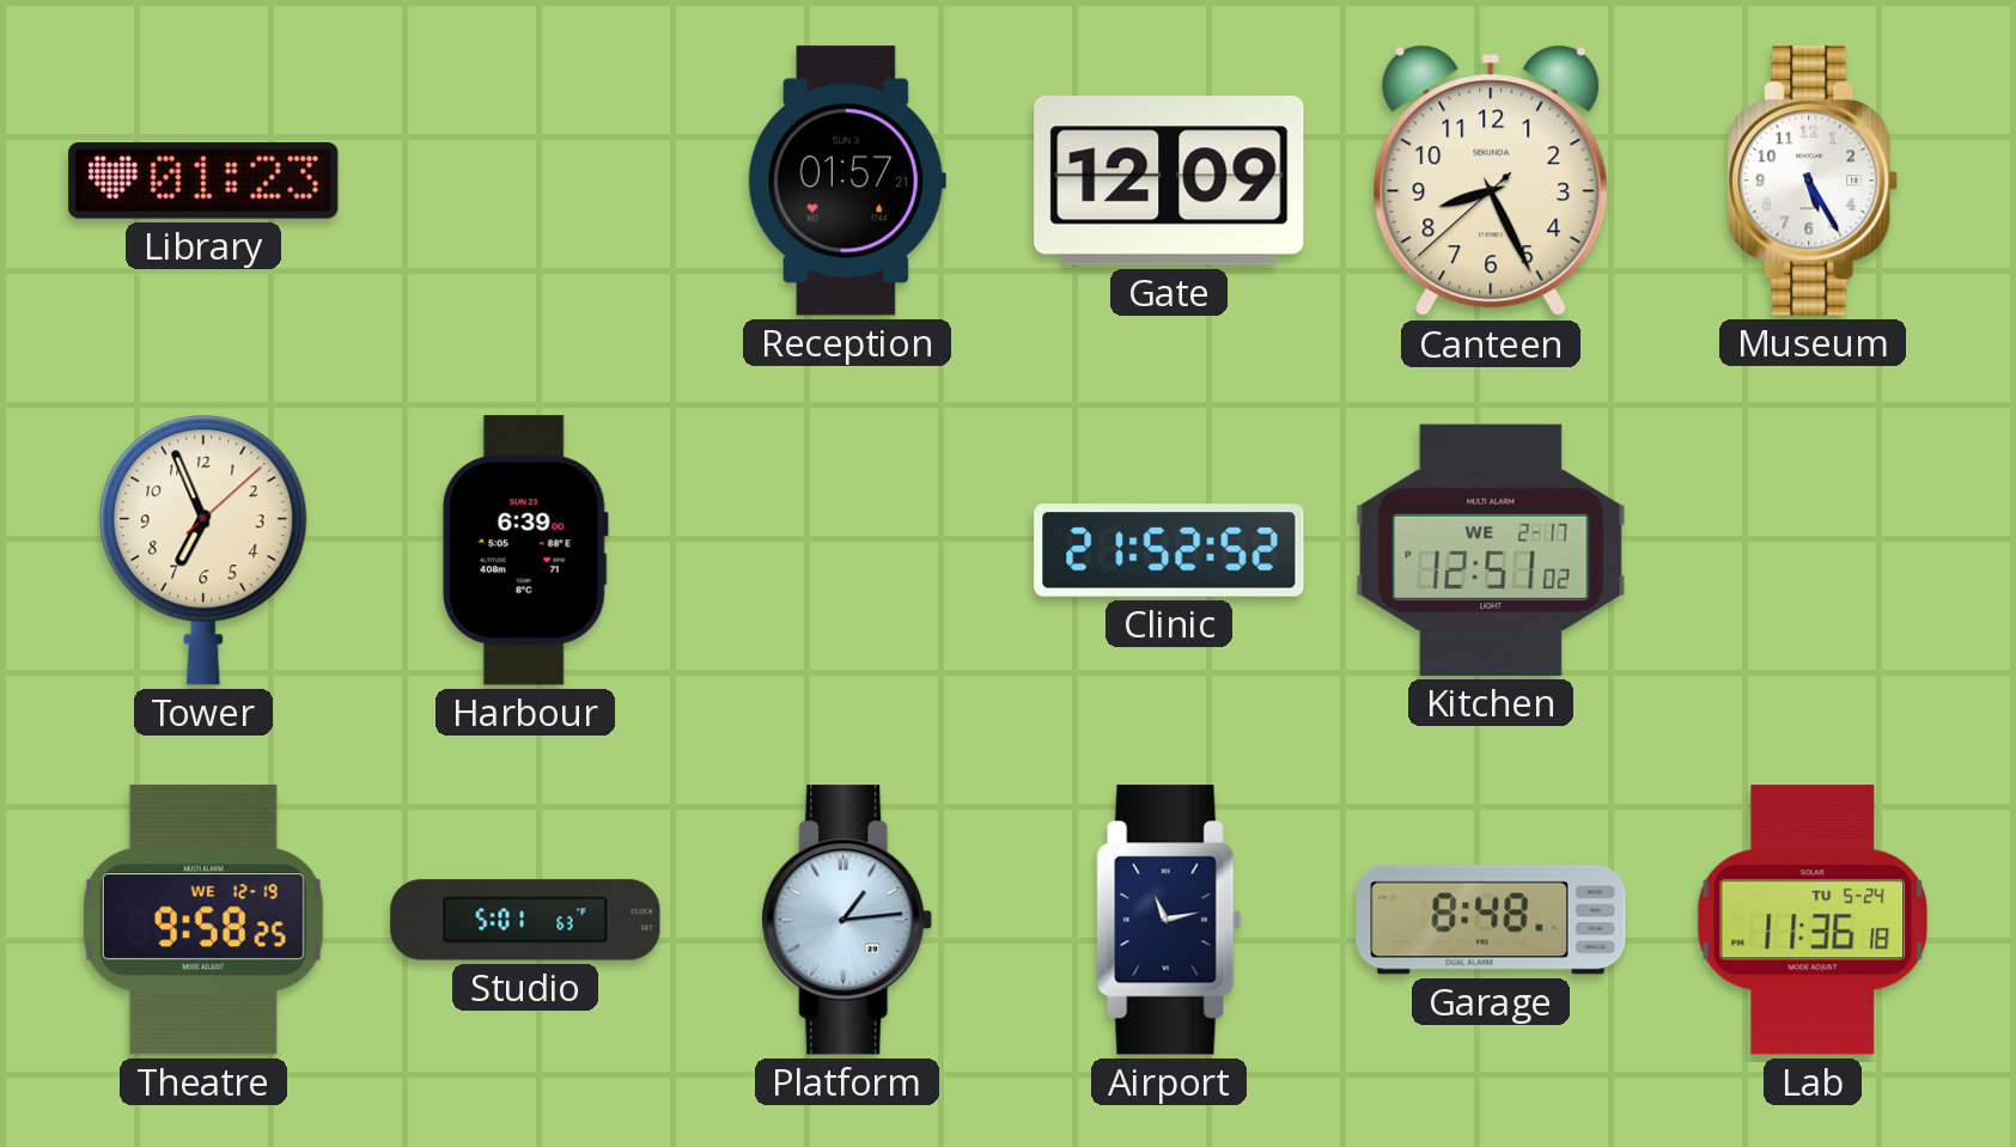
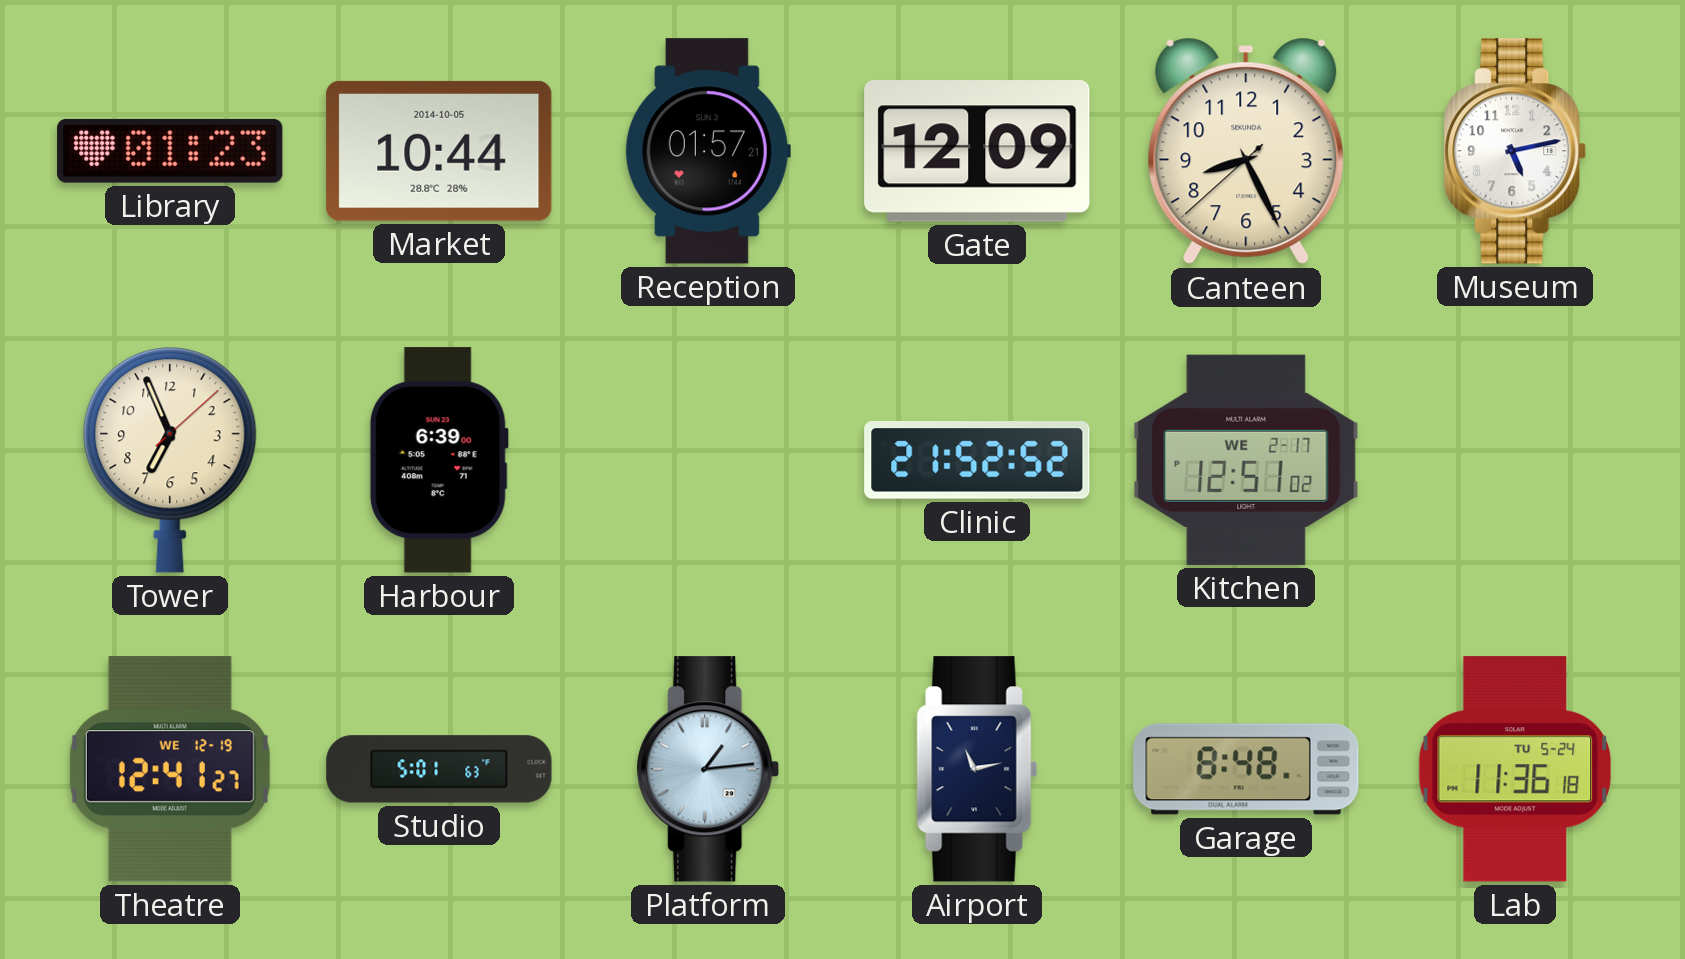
Market: none -> 10:44 (439, 151)
Museum: 5:25 -> 5:13 (1515, 151)
Theatre: 9:58 -> 12:41 (170, 769)
